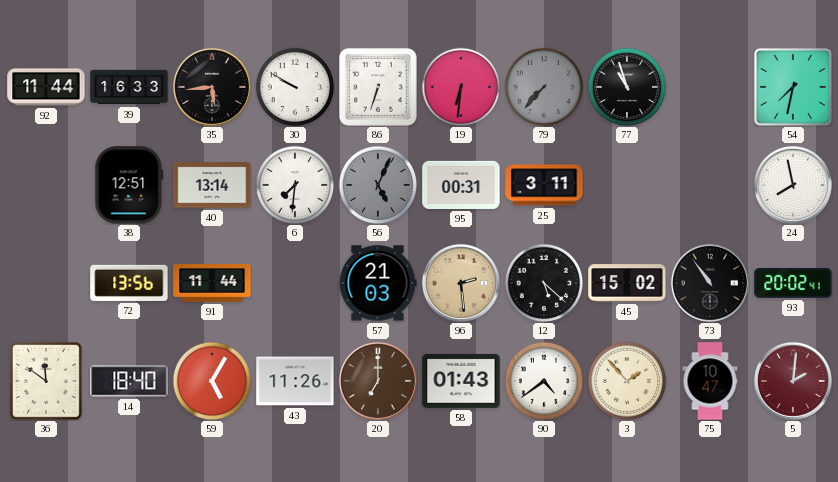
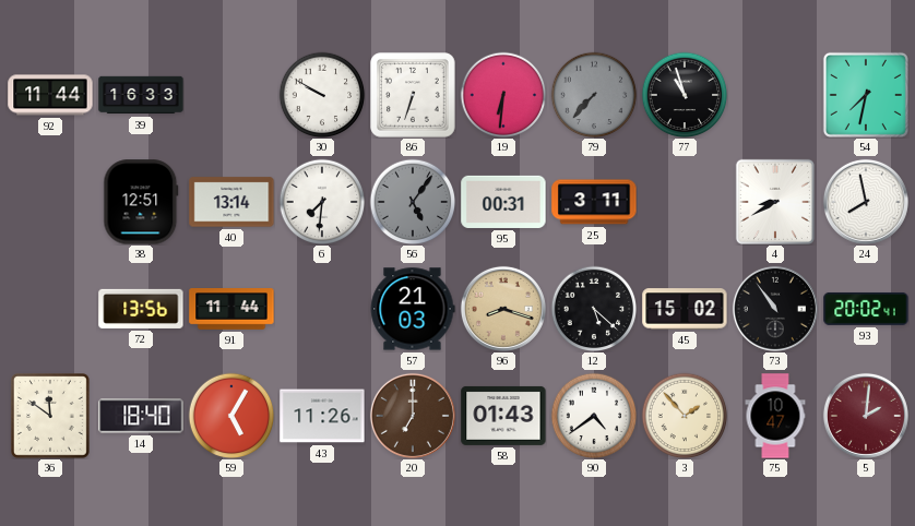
35: 5:44 -> none (212, 87)
56: 5:04 -> 5:06 (413, 202)
4: none -> 8:40 (775, 202)
96: 2:29 -> 8:18 (503, 309)
